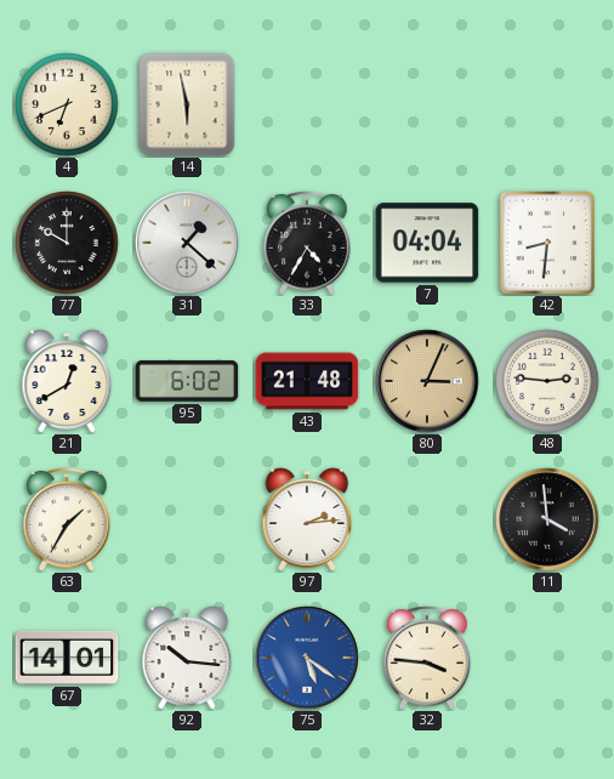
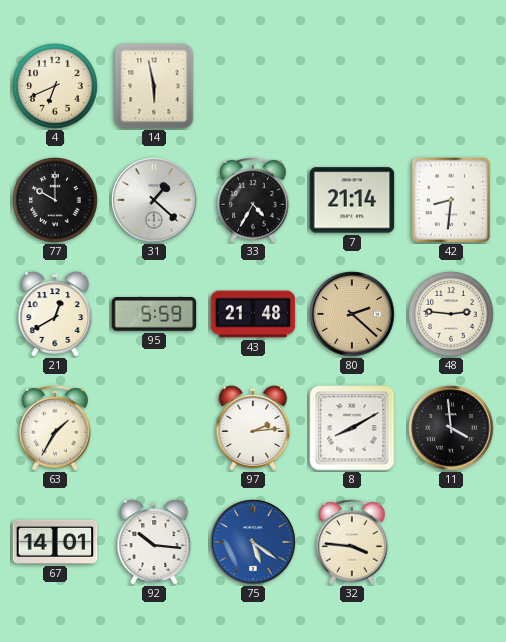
7: 04:04 -> 21:14 (352, 200)
95: 6:02 -> 5:59 (154, 314)
80: 3:04 -> 2:22 (352, 314)
8: none -> 8:10 (352, 428)
